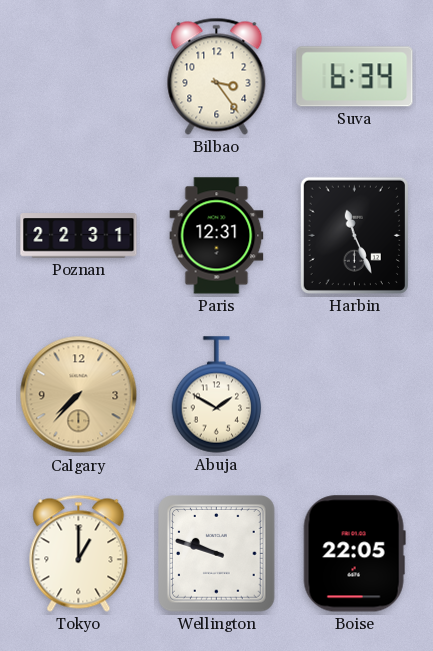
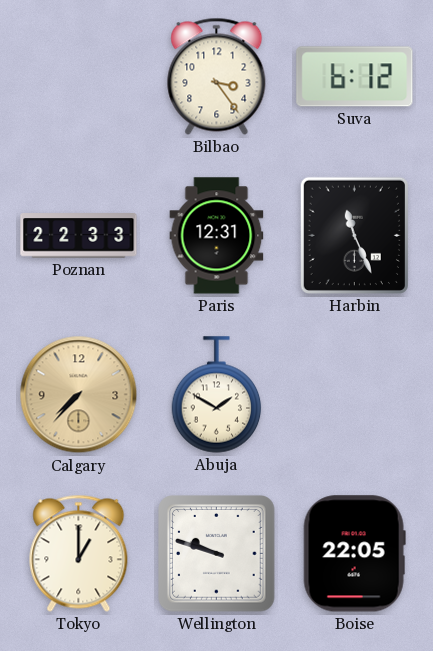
Suva: 6:34 -> 6:12 (355, 77)
Poznan: 22:31 -> 22:33 (79, 236)
